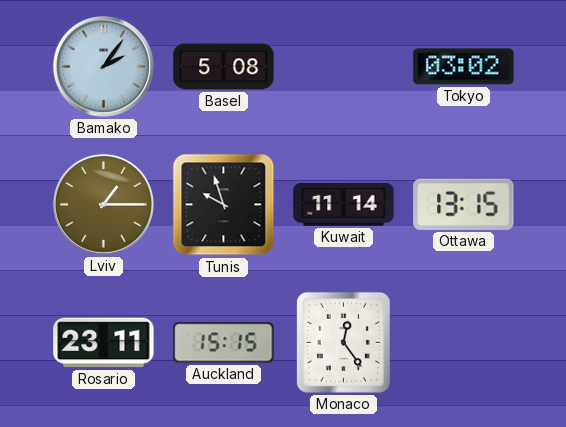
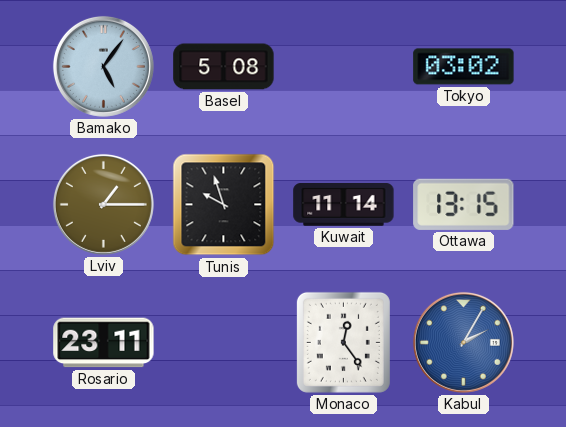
Bamako: 2:06 -> 5:06 (103, 66)
Auckland: 15:15 -> none (224, 343)
Kabul: none -> 2:05 (463, 342)
